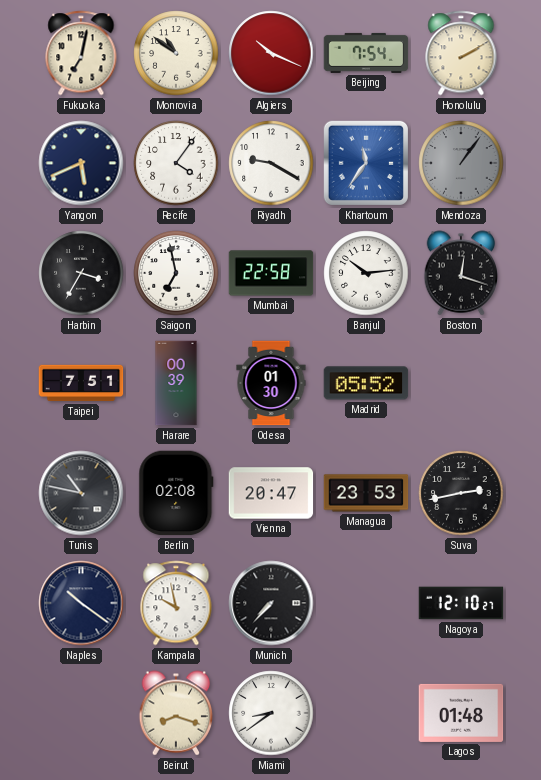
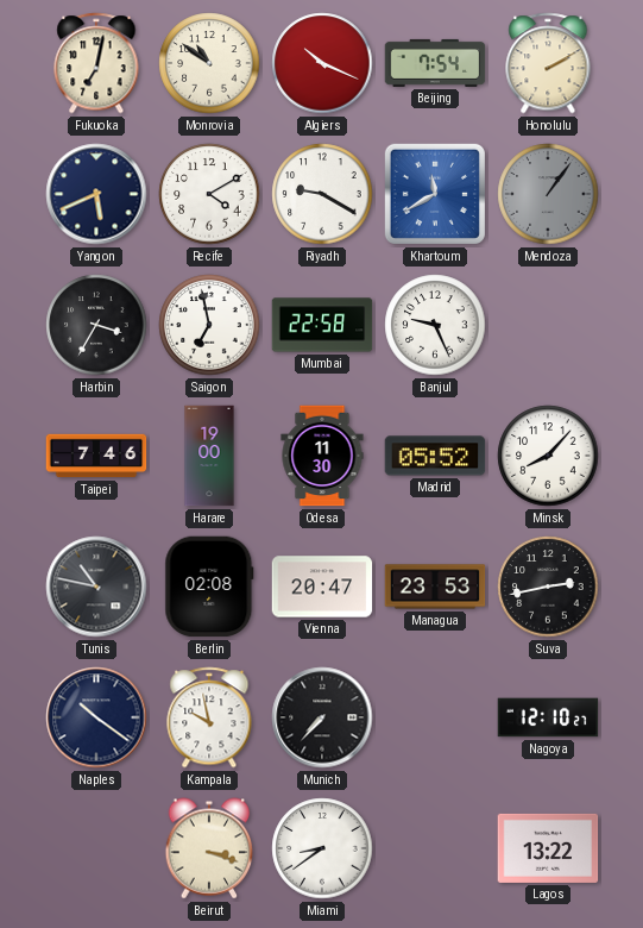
Recife: 4:06 -> 4:10 (209, 194)
Khartoum: 11:36 -> 11:40 (435, 194)
Banjul: 10:14 -> 9:26 (435, 325)
Boston: 12:18 -> none (461, 273)
Taipei: 7:51 -> 7:46 (96, 456)
Harare: 00:39 -> 19:00 (209, 456)
Odesa: 01:30 -> 11:30 (322, 456)
Minsk: none -> 8:07 (548, 456)
Beirut: 8:18 -> 3:18 (209, 848)
Lagos: 01:48 -> 13:22 (548, 848)
